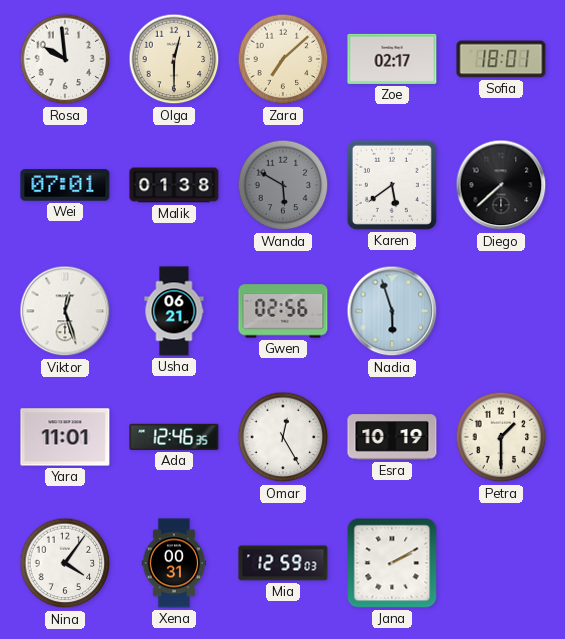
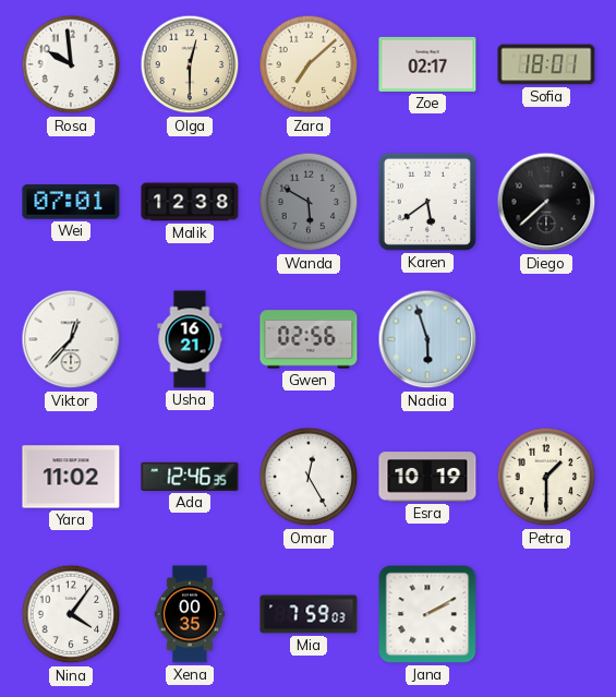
Malik: 01:38 -> 12:38 (190, 202)
Viktor: 12:27 -> 12:37 (71, 339)
Usha: 06:21 -> 16:21 (190, 339)
Yara: 11:01 -> 11:02 (71, 477)
Xena: 00:31 -> 00:35 (190, 614)
Mia: 12:59 -> 7:59 (309, 614)
